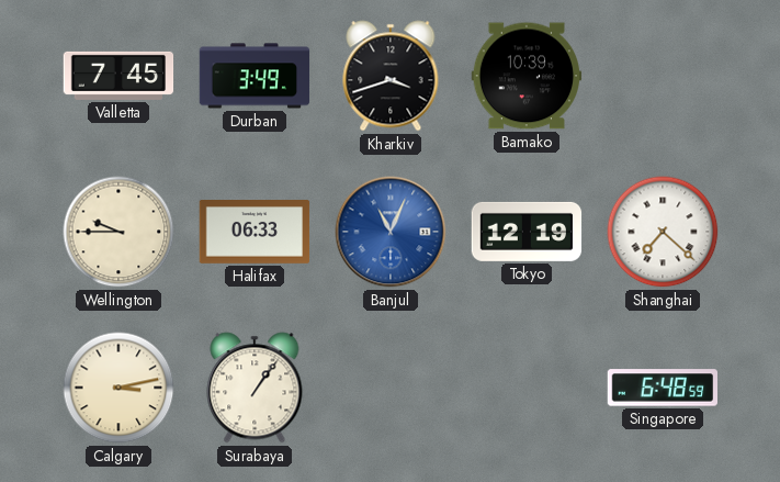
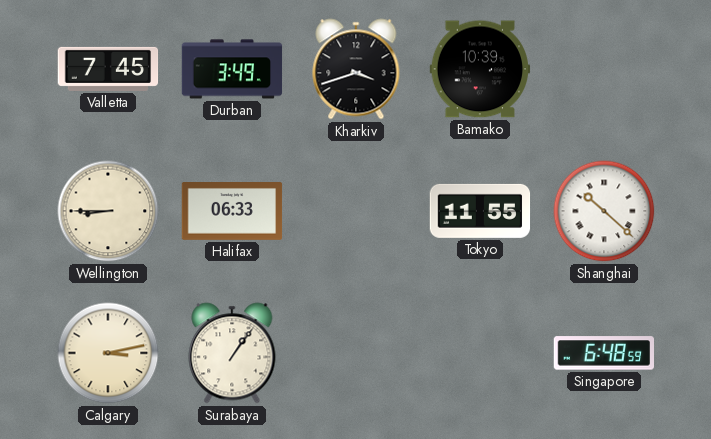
Wellington: 9:45 -> 8:45 (108, 211)
Banjul: 11:04 -> none (391, 232)
Tokyo: 12:19 -> 11:55 (480, 211)
Shanghai: 7:22 -> 10:22 (604, 211)
